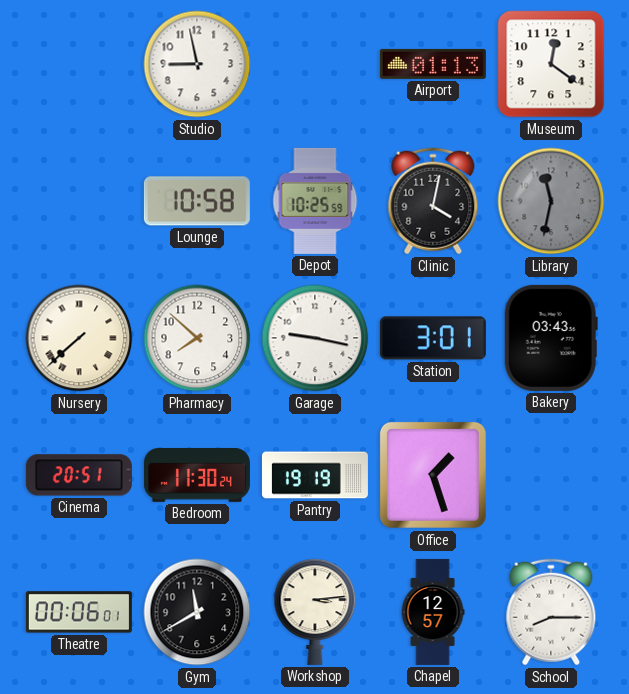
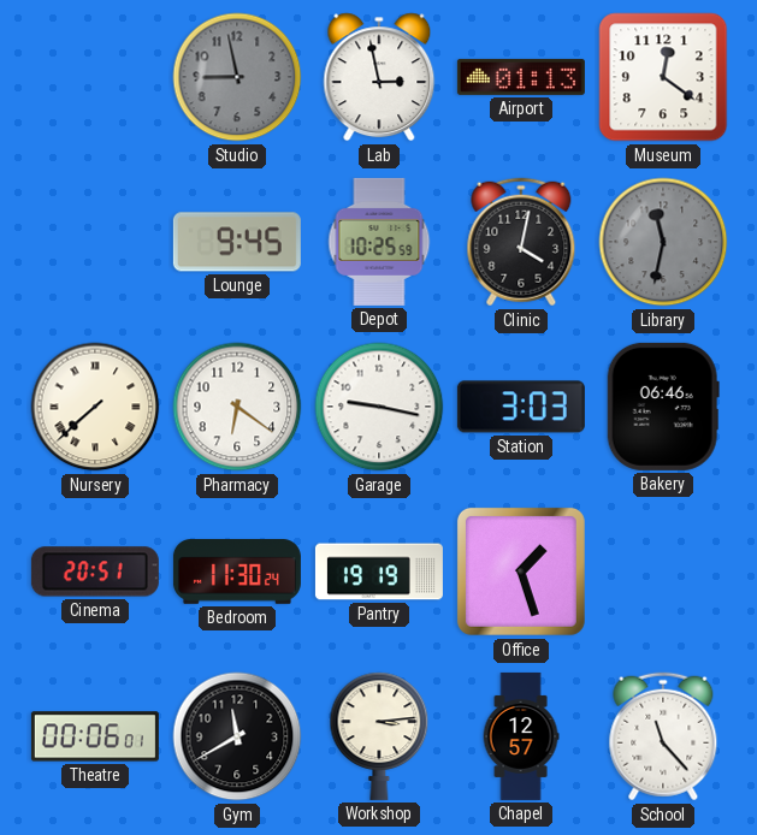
Studio dial: white -> grey (237, 77)
Lab: none -> 2:58 (379, 77)
Lounge: 10:58 -> 9:45 (237, 242)
Pharmacy: 7:52 -> 6:21 (237, 407)
Station: 3:01 -> 3:03 (521, 407)
Bakery: 03:43 -> 06:46 (663, 407)
School: 8:15 -> 11:23 (663, 736)
